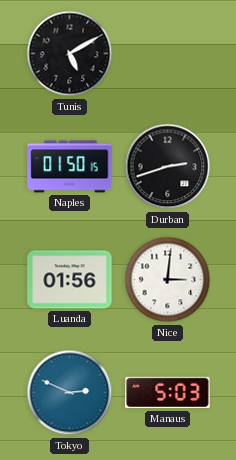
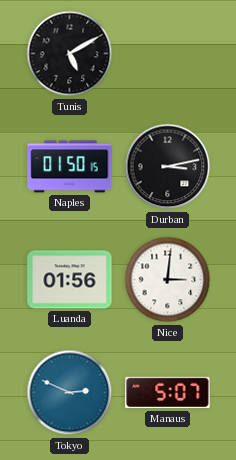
Durban: 2:42 -> 3:13 (168, 167)
Manaus: 5:03 -> 5:07 (168, 393)
